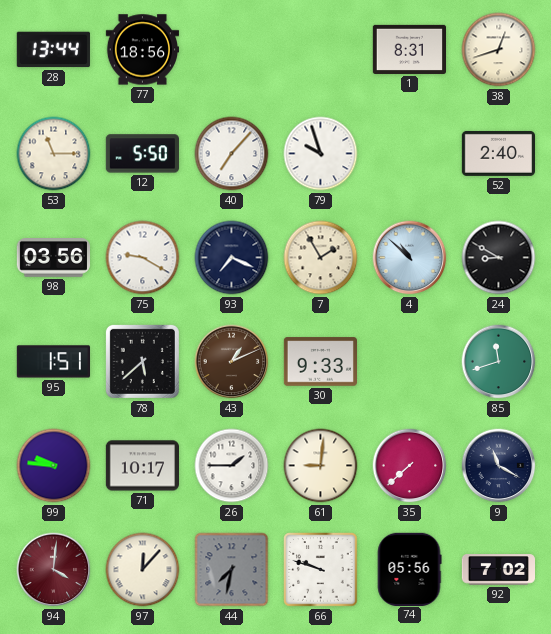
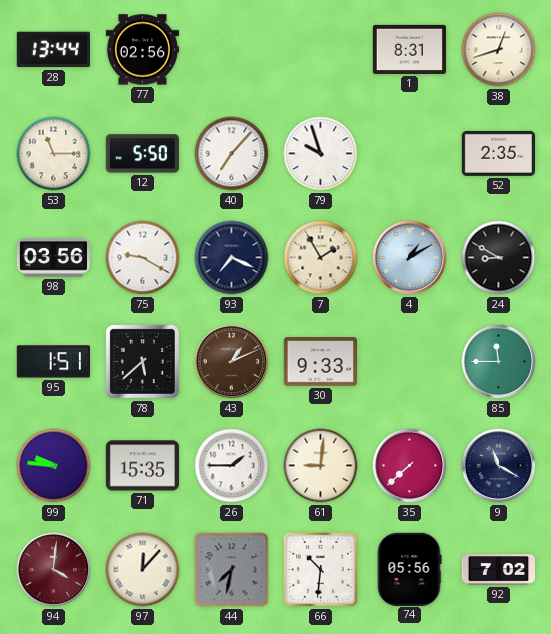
77: 18:56 -> 02:56 (142, 50)
52: 2:40 -> 2:35 (498, 153)
4: 10:52 -> 1:10 (410, 258)
85: 11:42 -> 11:45 (499, 362)
71: 10:17 -> 15:35 (142, 466)
66: 9:48 -> 10:31 (321, 570)
